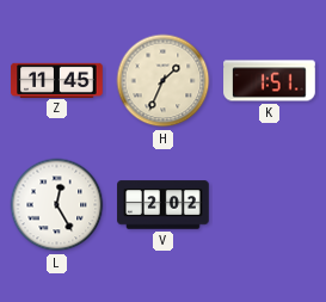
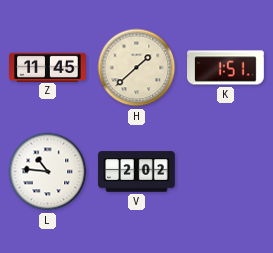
H: 1:34 -> 1:38 (137, 68)
L: 12:25 -> 10:46 (48, 172)
